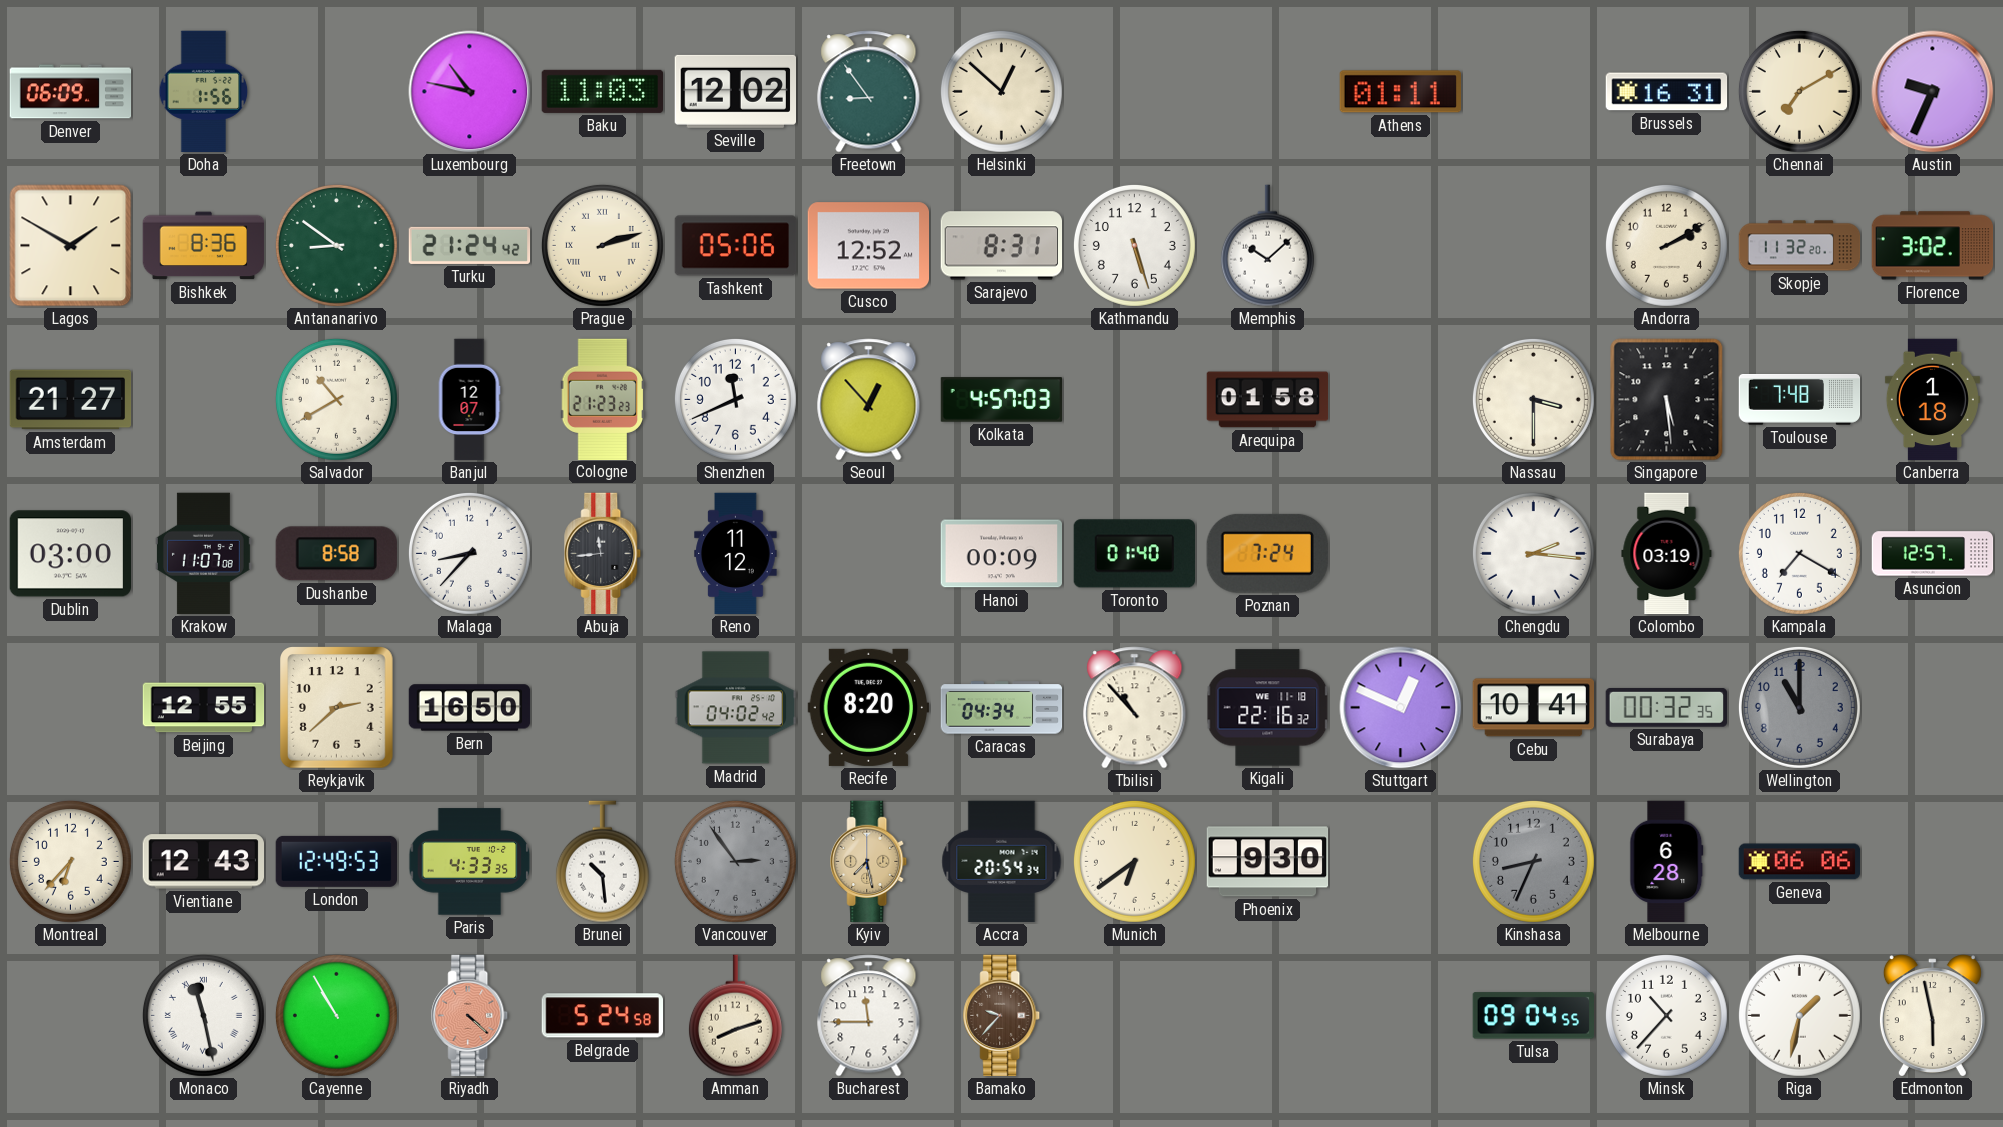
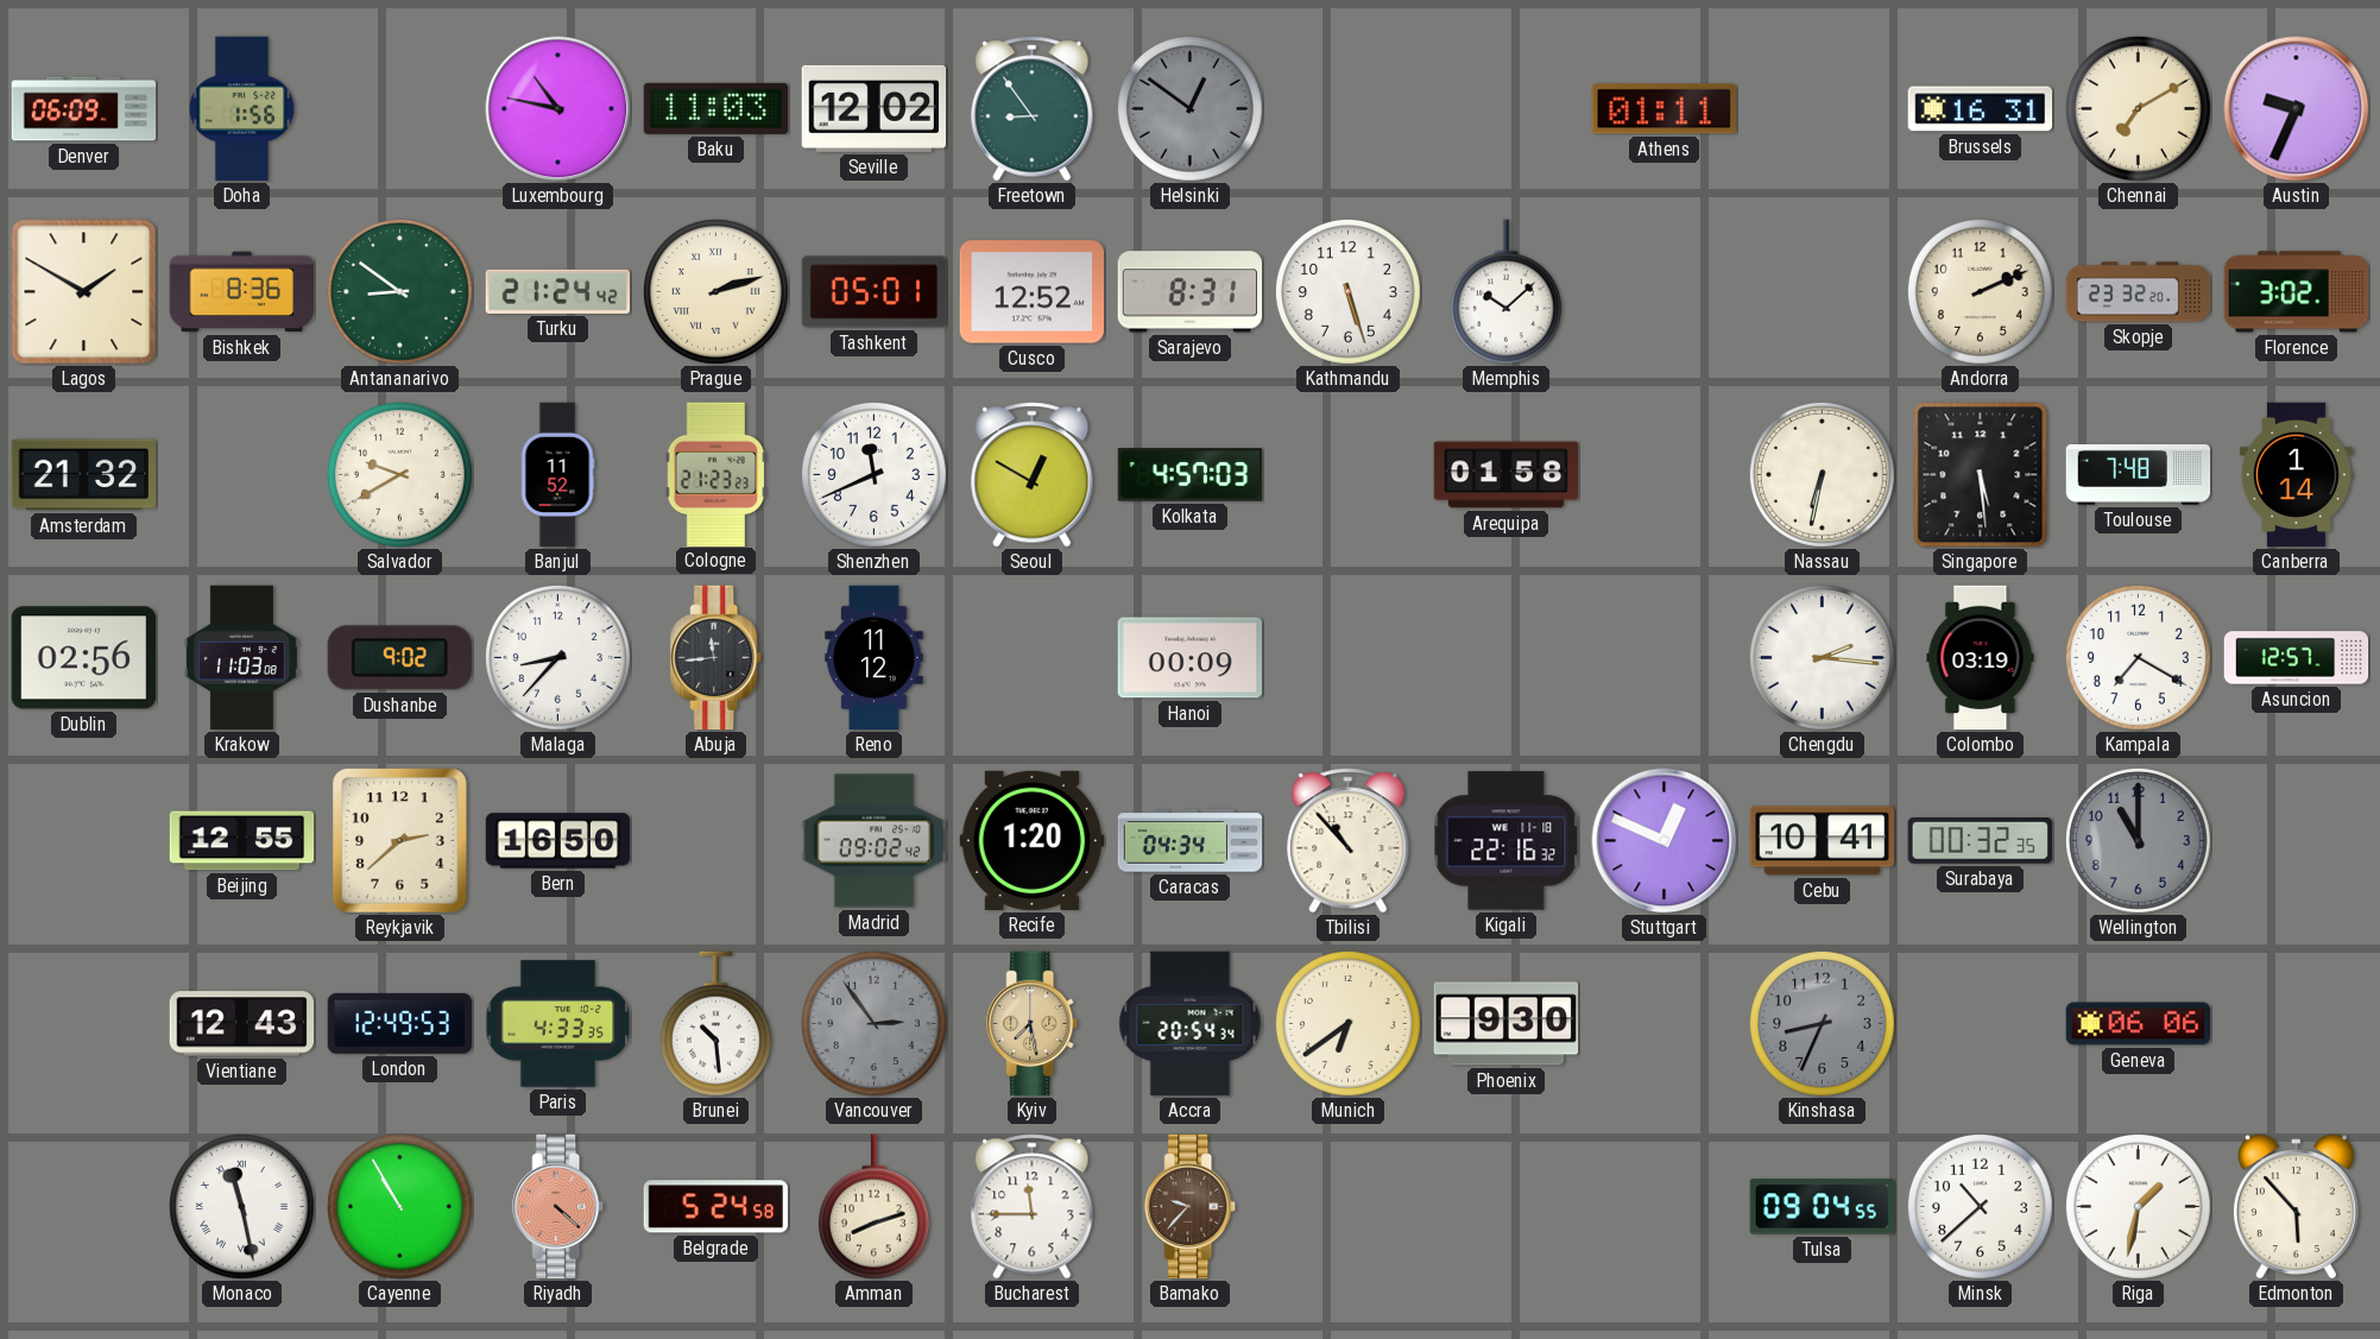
Helsinki: 12:52 -> 12:51 (1189, 108)
Helsinki dial: cream -> grey (1189, 108)
Tashkent: 05:06 -> 05:01 (875, 292)
Andorra: 2:10 -> 2:11 (1980, 291)
Skopje: 11:32 -> 23:32 (2139, 292)
Amsterdam: 21:27 -> 21:32 (84, 475)
Salvador: 10:40 -> 9:40 (399, 474)
Banjul: 12:07 -> 11:52 (557, 475)
Seoul: 12:53 -> 12:50 (1033, 475)
Nassau: 3:30 -> 6:32 (1822, 474)
Canberra: 1:18 -> 1:14 (2296, 475)
Dublin: 03:00 -> 02:56 (83, 658)
Krakow: 11:07 -> 11:03 (241, 658)
Dushanbe: 8:58 -> 9:02 (399, 658)
Toronto: 01:40 -> none (1134, 554)
Poznan: 7:24 -> none (1267, 553)
Madrid: 04:02 -> 09:02 (875, 841)
Recife: 8:20 -> 1:20 (1033, 840)
Montreal: 6:37 -> none (70, 861)
Melbourne: 6:28 -> none (1667, 862)
Minsk: 10:37 -> 10:38 (1980, 1206)
Edmonton: 5:58 -> 5:53 (2296, 1207)
